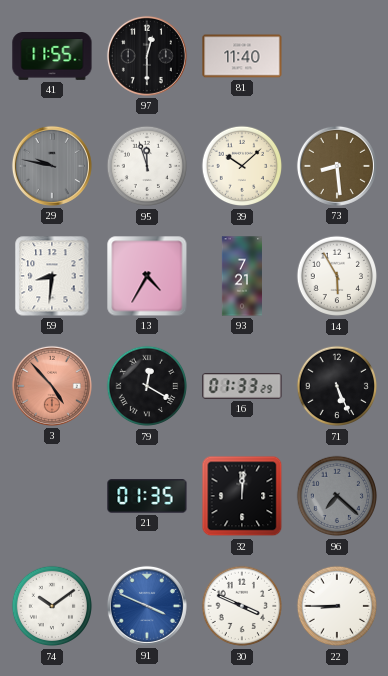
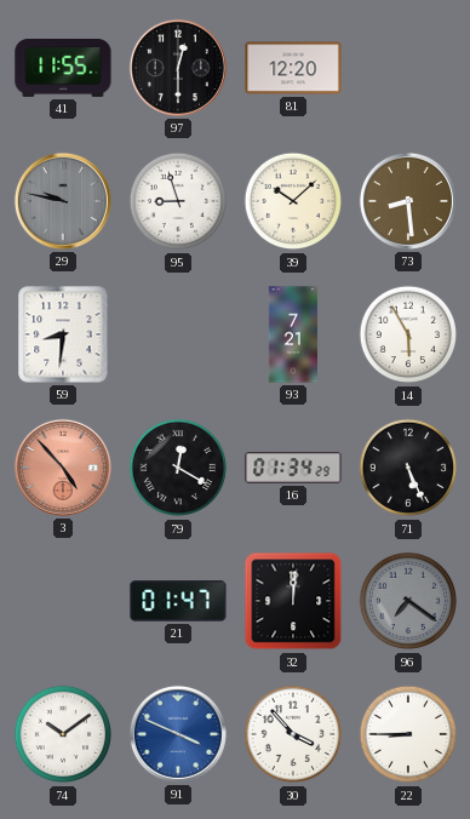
81: 11:40 -> 12:20 (293, 68)
95: 11:57 -> 8:57 (178, 201)
13: 4:35 -> none (147, 276)
16: 01:33 -> 01:34 (293, 469)
21: 01:35 -> 01:47 (178, 601)
96: 7:22 -> 7:21 (408, 601)
30: 3:49 -> 3:53 (293, 734)
